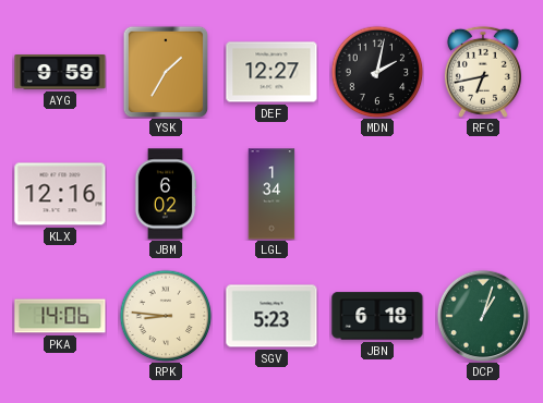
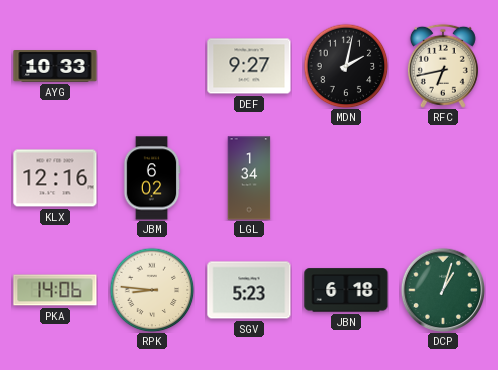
AYG: 9:59 -> 10:33 (55, 66)
YSK: 1:35 -> none (166, 72)
DEF: 12:27 -> 9:27 (249, 66)
